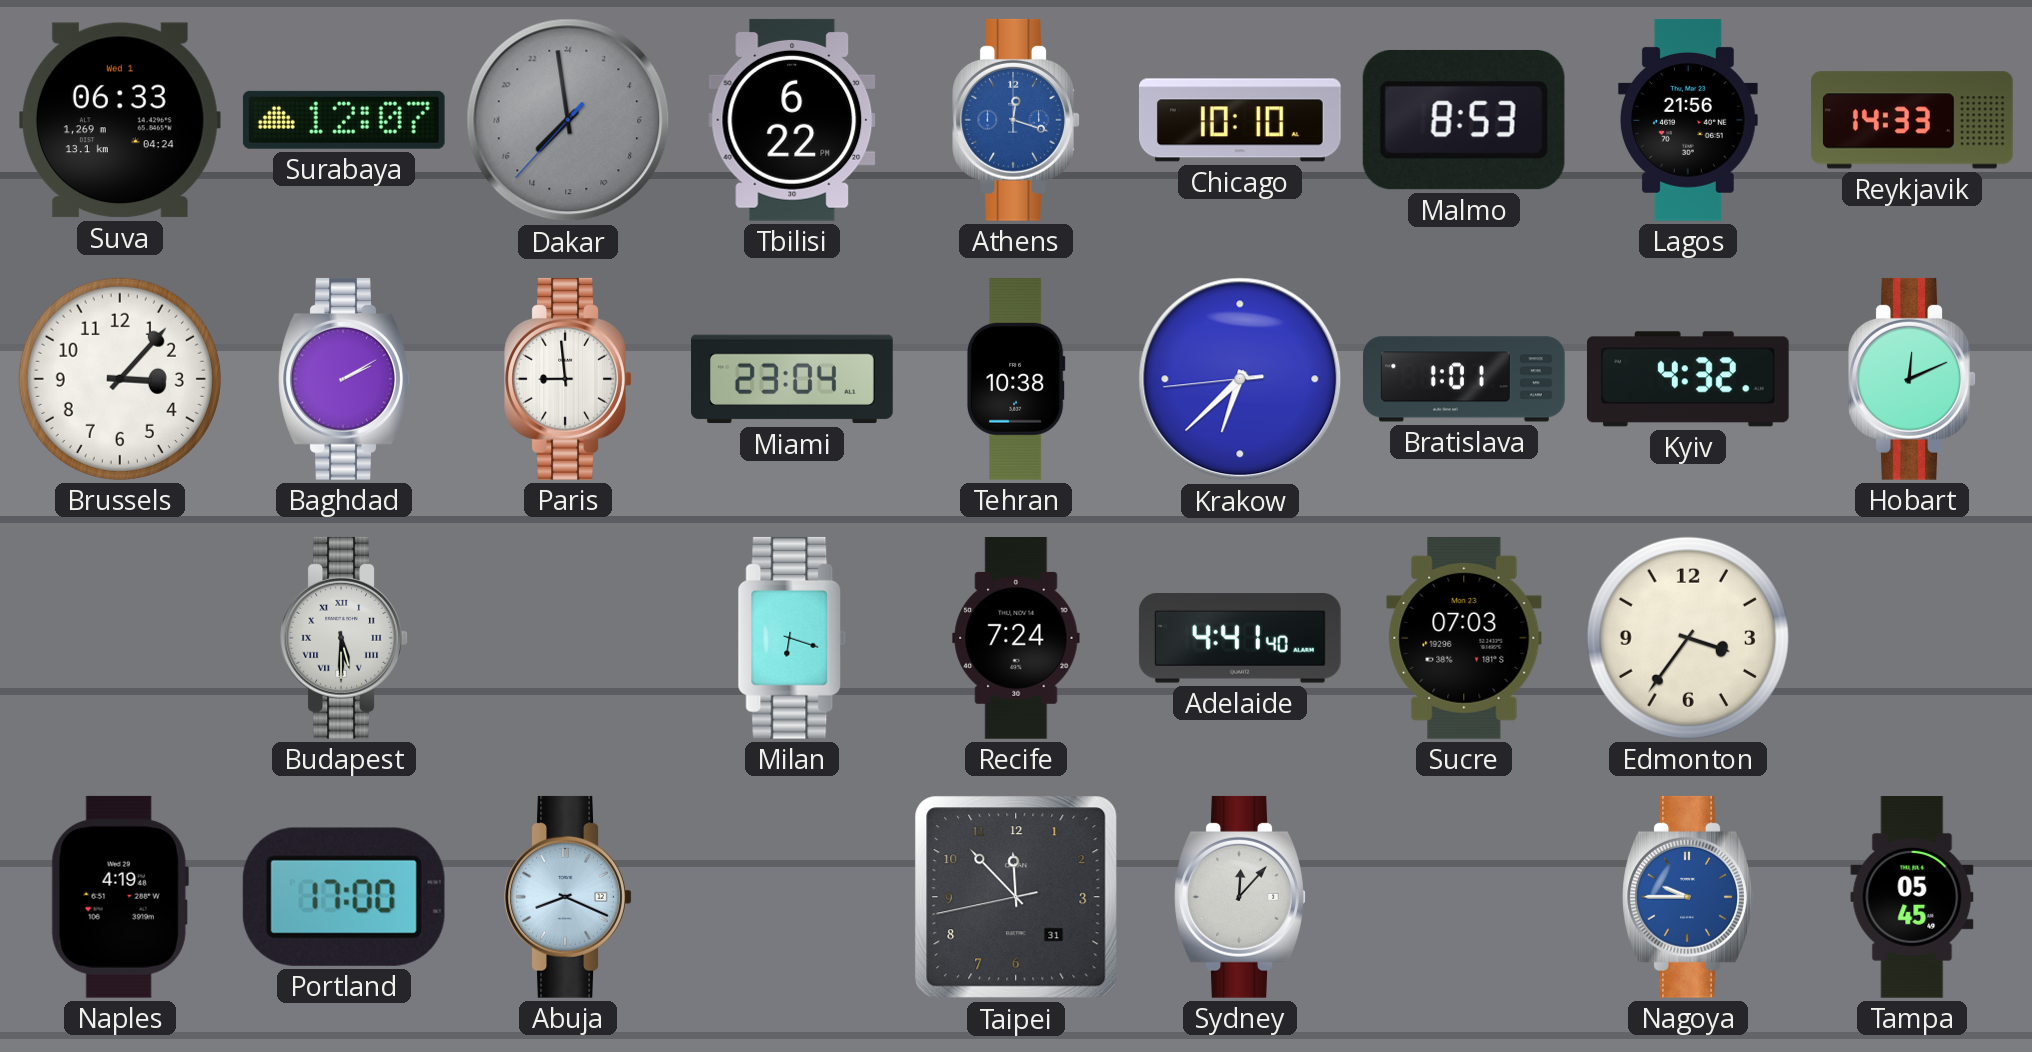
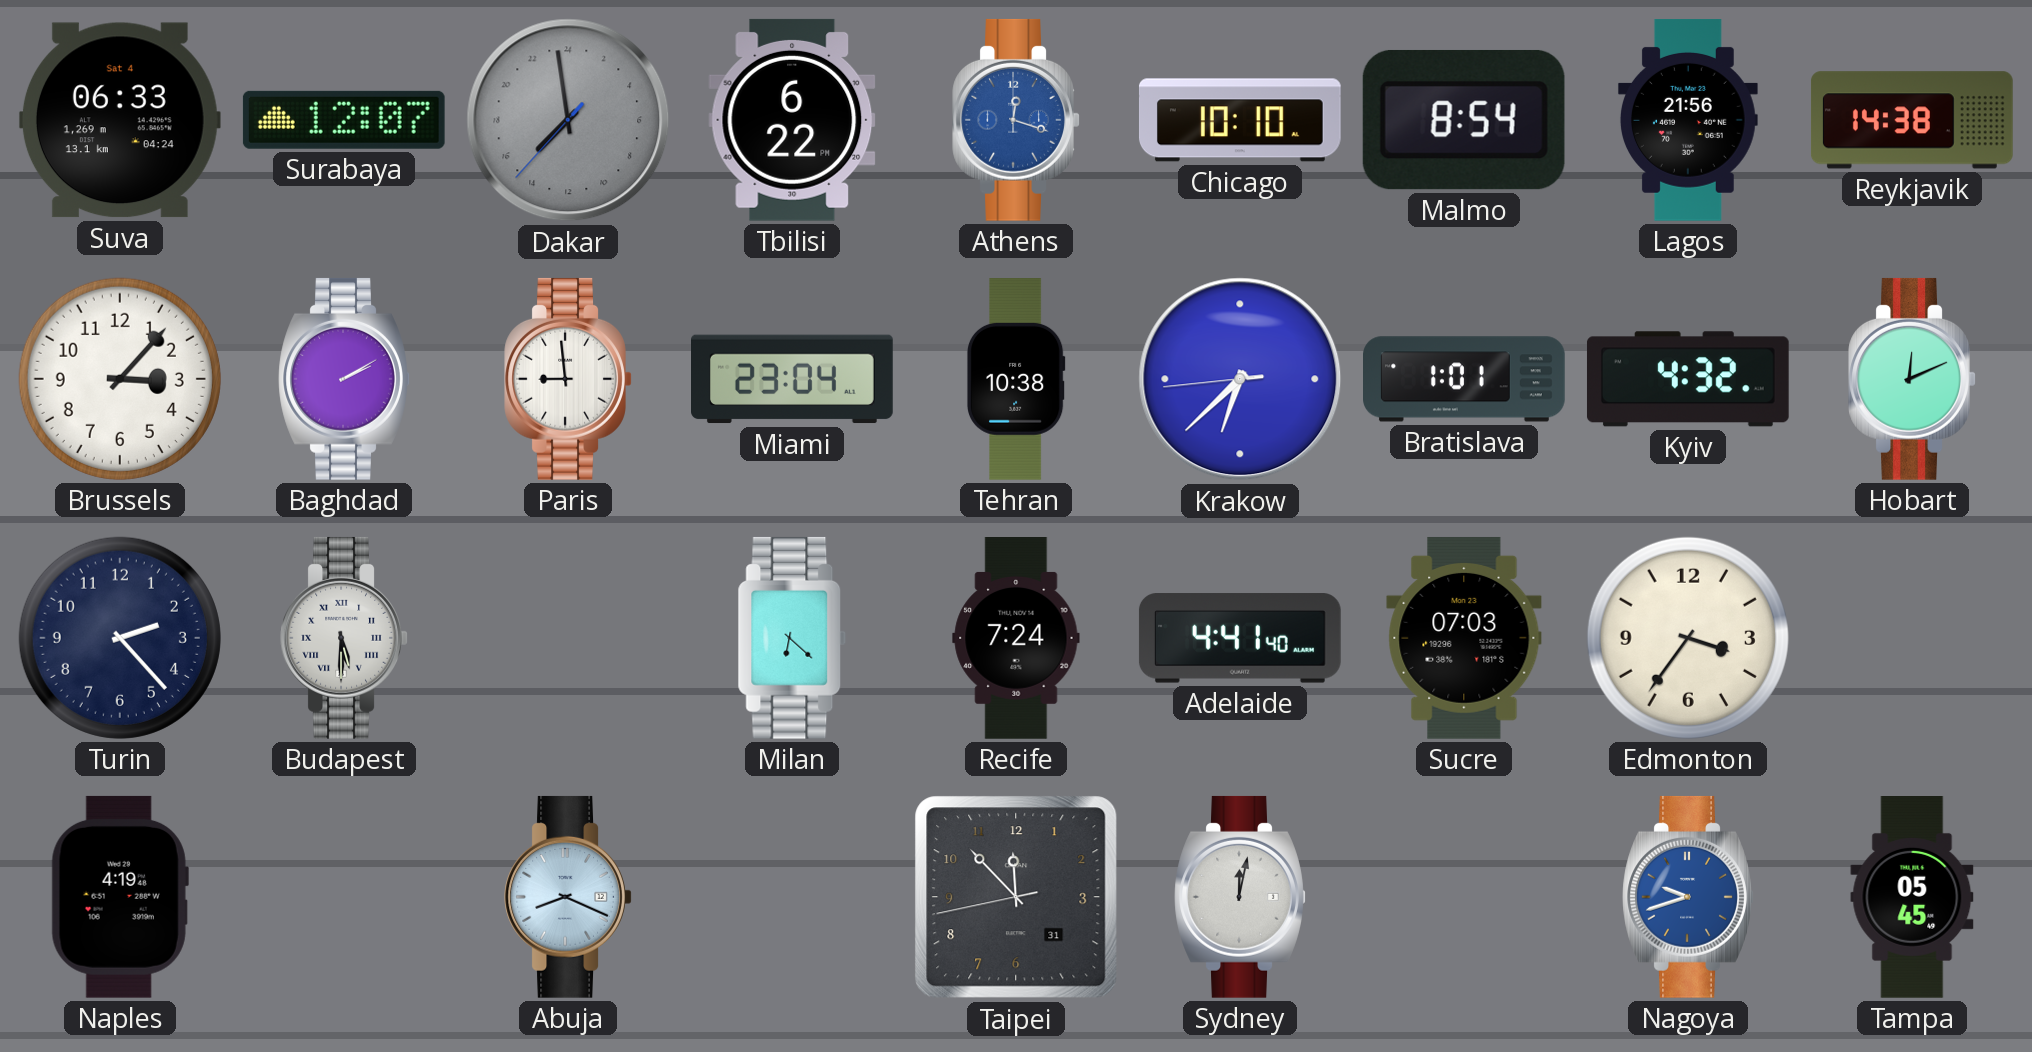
Suva date: Wed 1 -> Sat 4 (120, 120)
Malmo: 8:53 -> 8:54 (1464, 120)
Reykjavik: 14:33 -> 14:38 (1912, 120)
Turin: none -> 2:23 (120, 638)
Milan: 6:18 -> 6:22 (792, 638)
Portland: 17:00 -> none (344, 897)
Sydney: 12:07 -> 12:02 (1240, 897)
Nagoya: 9:45 -> 9:42 (1688, 897)
